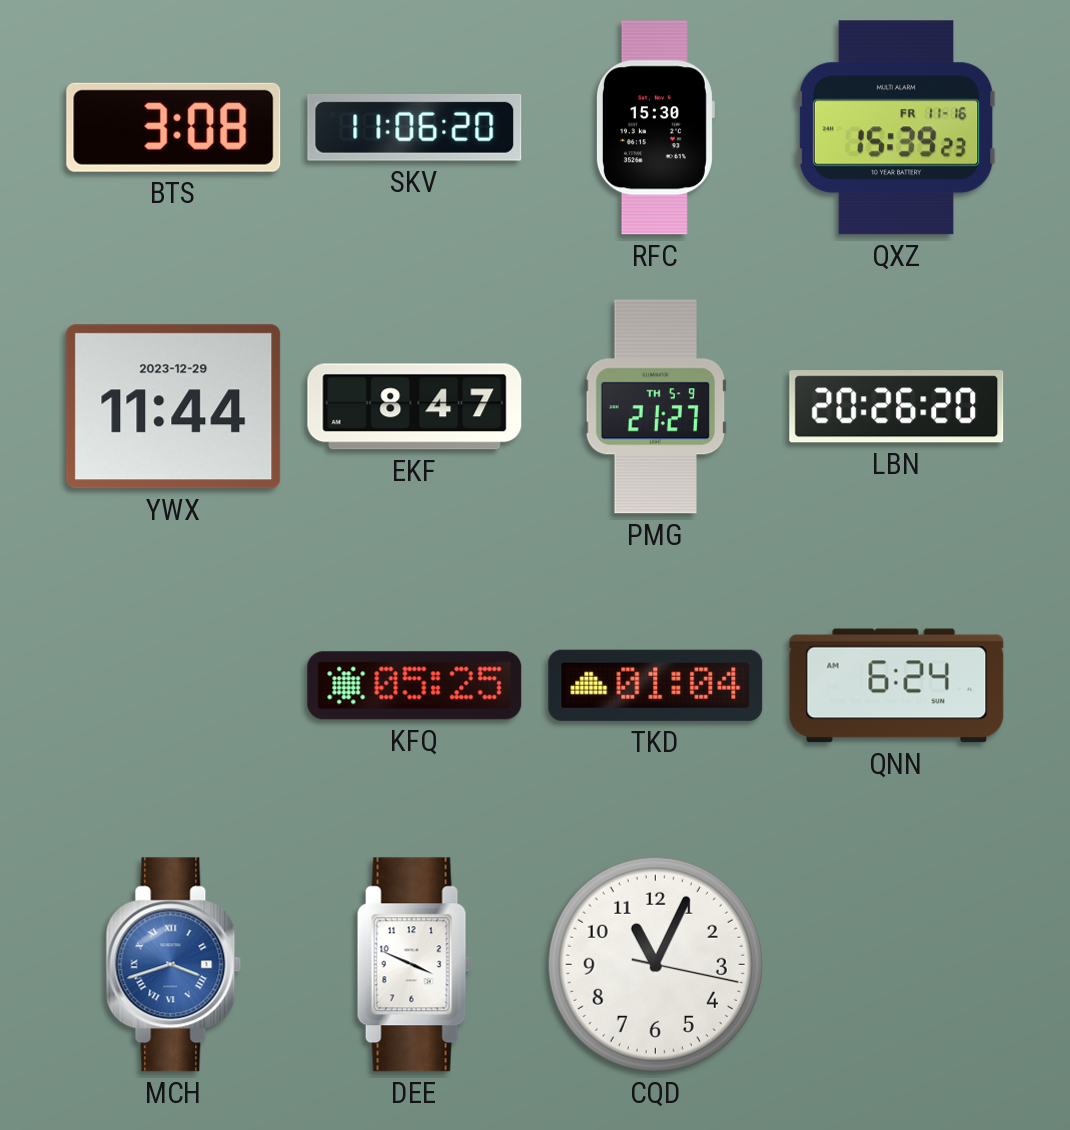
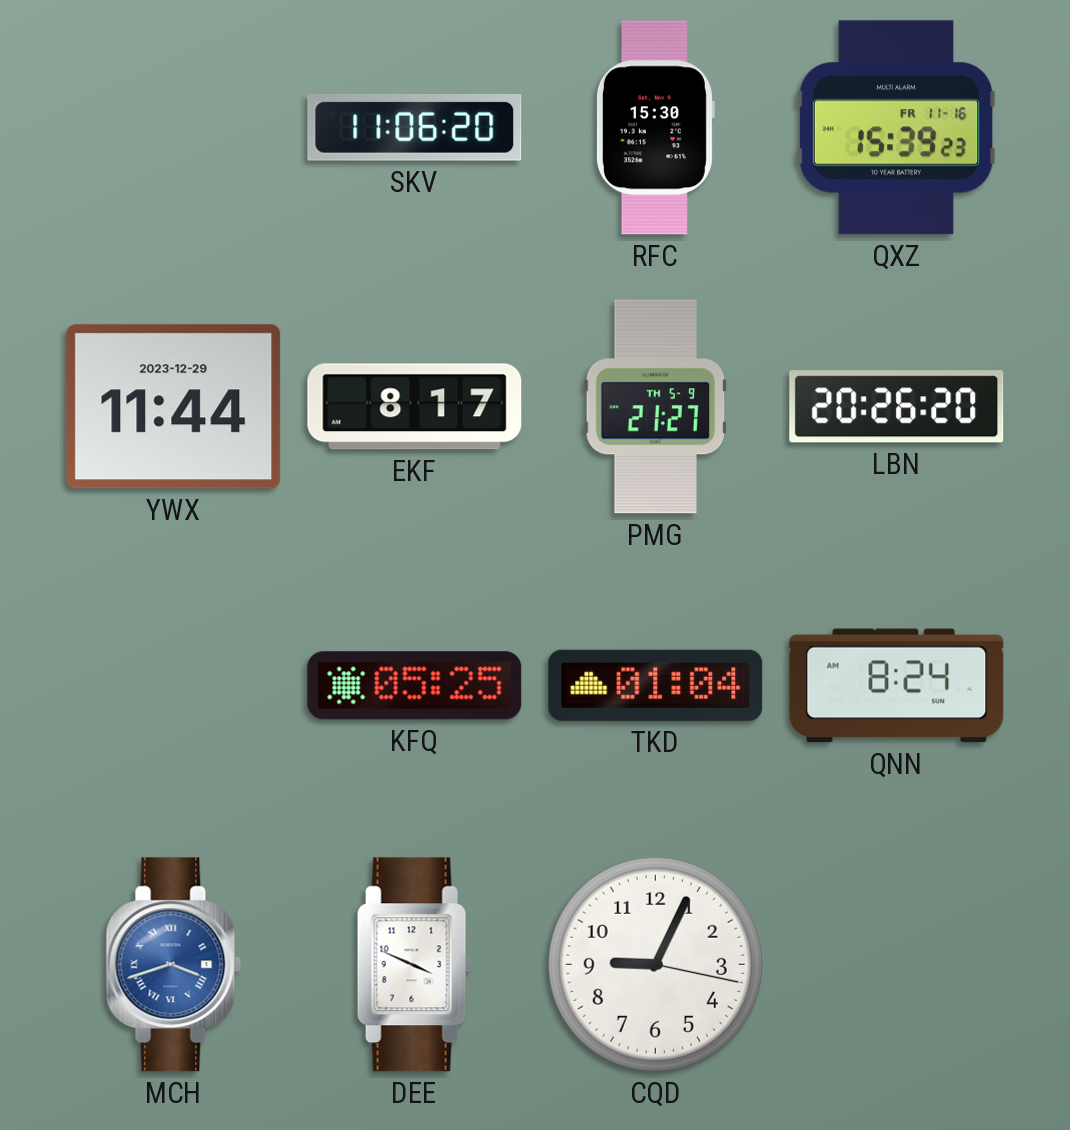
BTS: 3:08 -> none (174, 127)
EKF: 8:47 -> 8:17 (415, 407)
QNN: 6:24 -> 8:24 (897, 686)
CQD: 11:04 -> 9:04 (655, 964)
